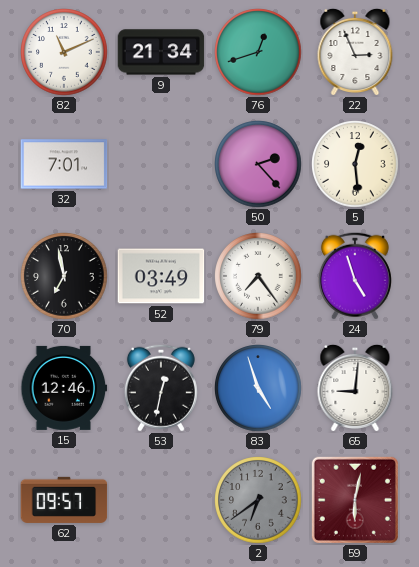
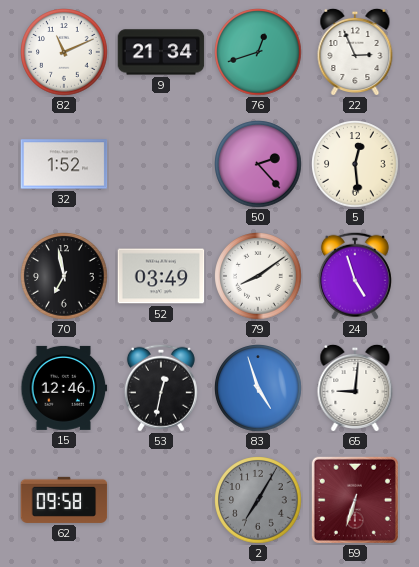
32: 7:01 -> 1:52 (64, 164)
79: 7:24 -> 8:09 (258, 276)
62: 09:57 -> 09:58 (64, 500)
2: 6:39 -> 7:05 (258, 500)
59: 6:02 -> 6:33 (355, 500)
